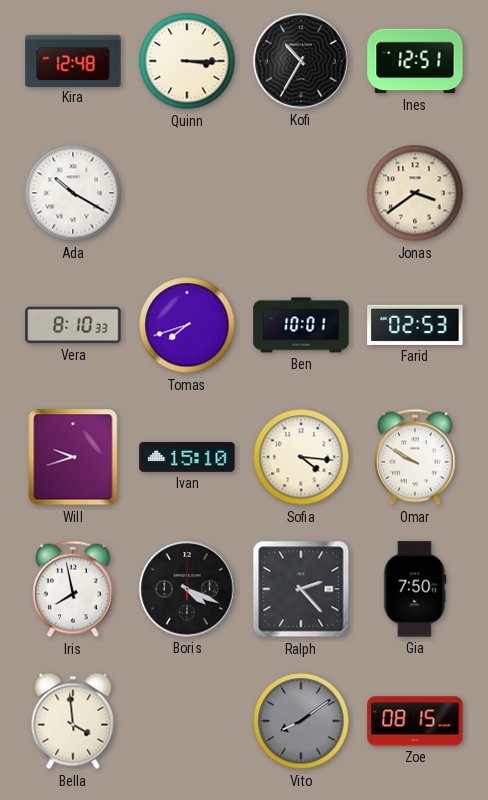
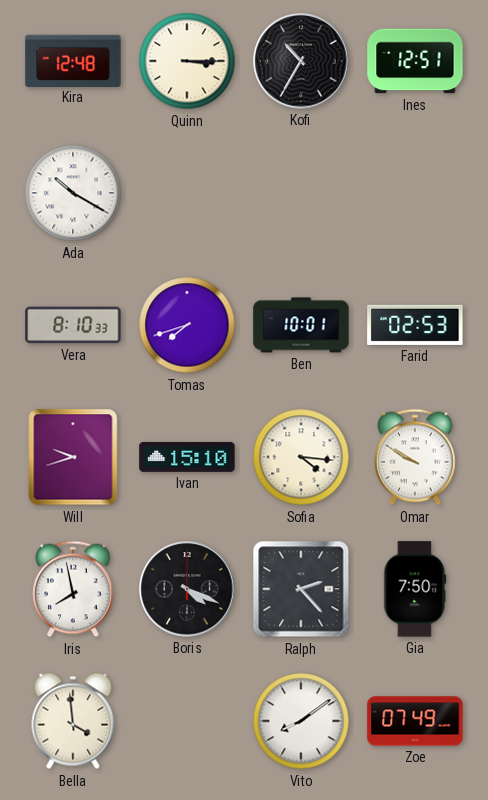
Jonas: 3:39 -> none (415, 193)
Vito dial: grey -> white (301, 721)
Zoe: 08:15 -> 07:49 (415, 721)
